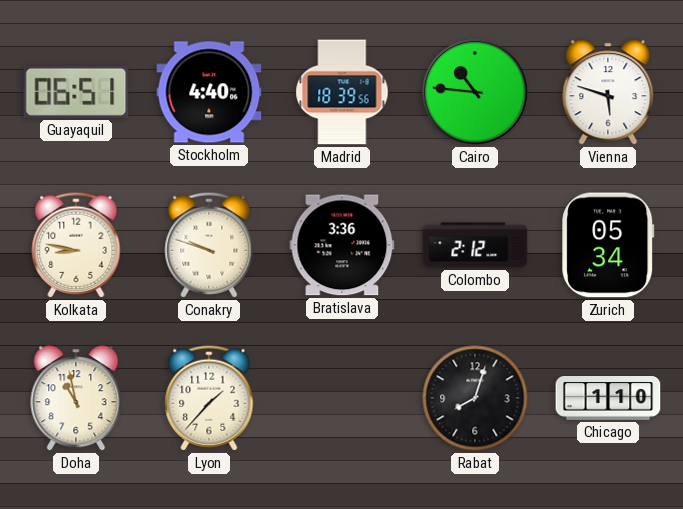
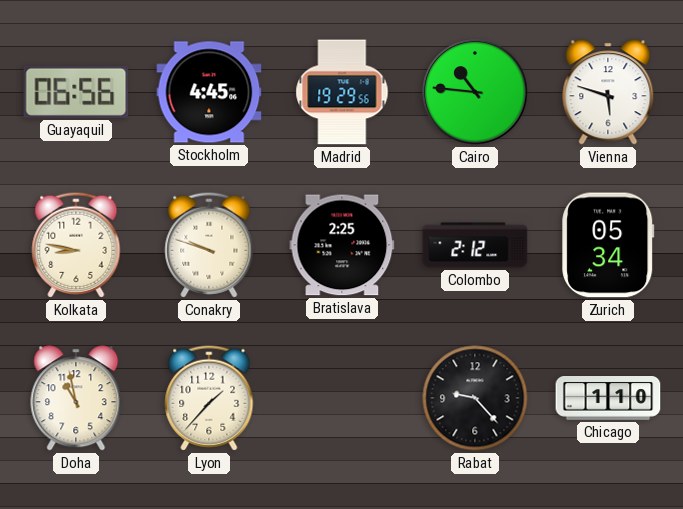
Guayaquil: 06:51 -> 06:56 (76, 92)
Stockholm: 4:40 -> 4:45 (209, 92)
Madrid: 18:39 -> 19:29 (342, 92)
Bratislava: 3:36 -> 2:25 (342, 245)
Rabat: 8:03 -> 9:23 (475, 398)
